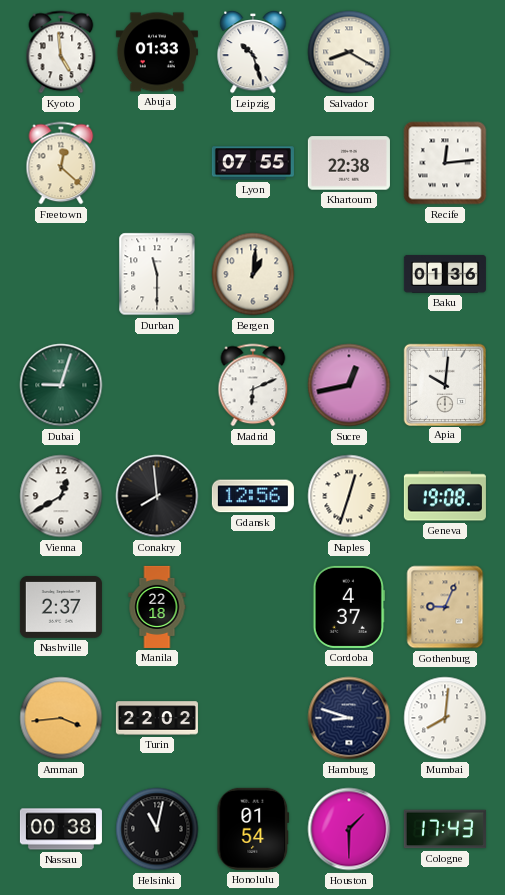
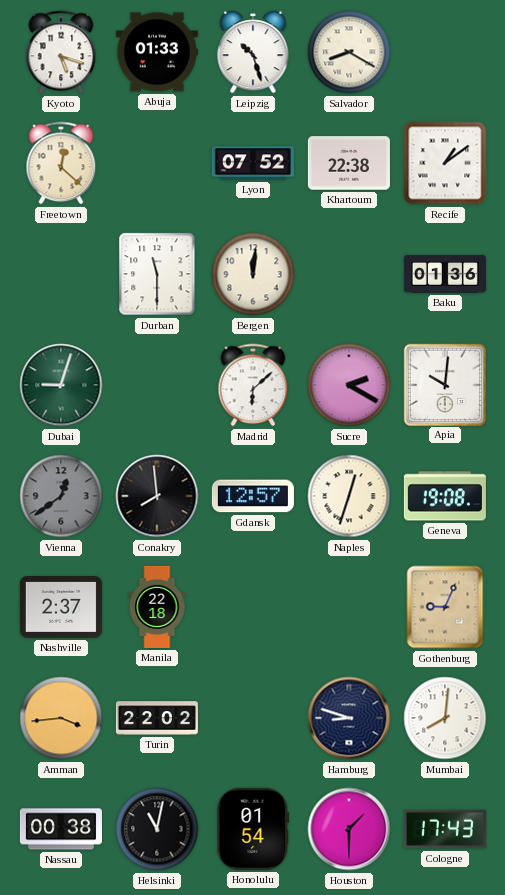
Kyoto: 4:59 -> 5:18 (61, 52)
Lyon: 07:55 -> 07:52 (253, 163)
Recife: 12:14 -> 1:09 (445, 163)
Bergen: 1:01 -> 12:01 (253, 274)
Madrid: 6:11 -> 6:08 (253, 385)
Sucre: 12:43 -> 2:20 (349, 385)
Vienna: 12:40 -> 12:39 (61, 496)
Vienna dial: white -> grey (61, 496)
Gdansk: 12:56 -> 12:57 (253, 496)
Cordoba: 4:37 -> none (349, 607)
